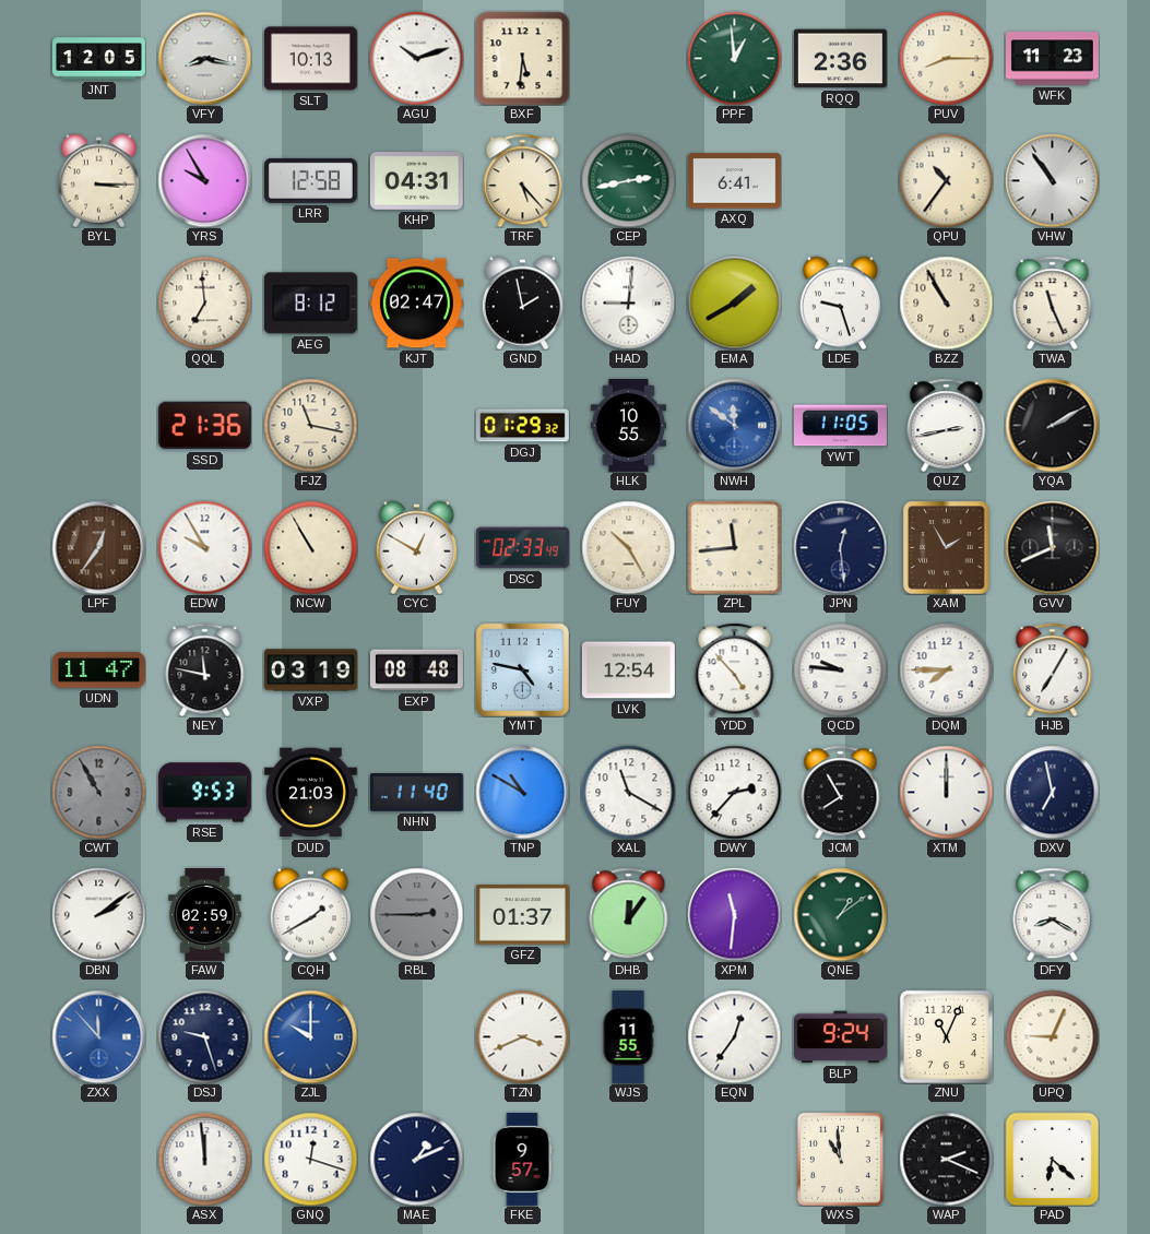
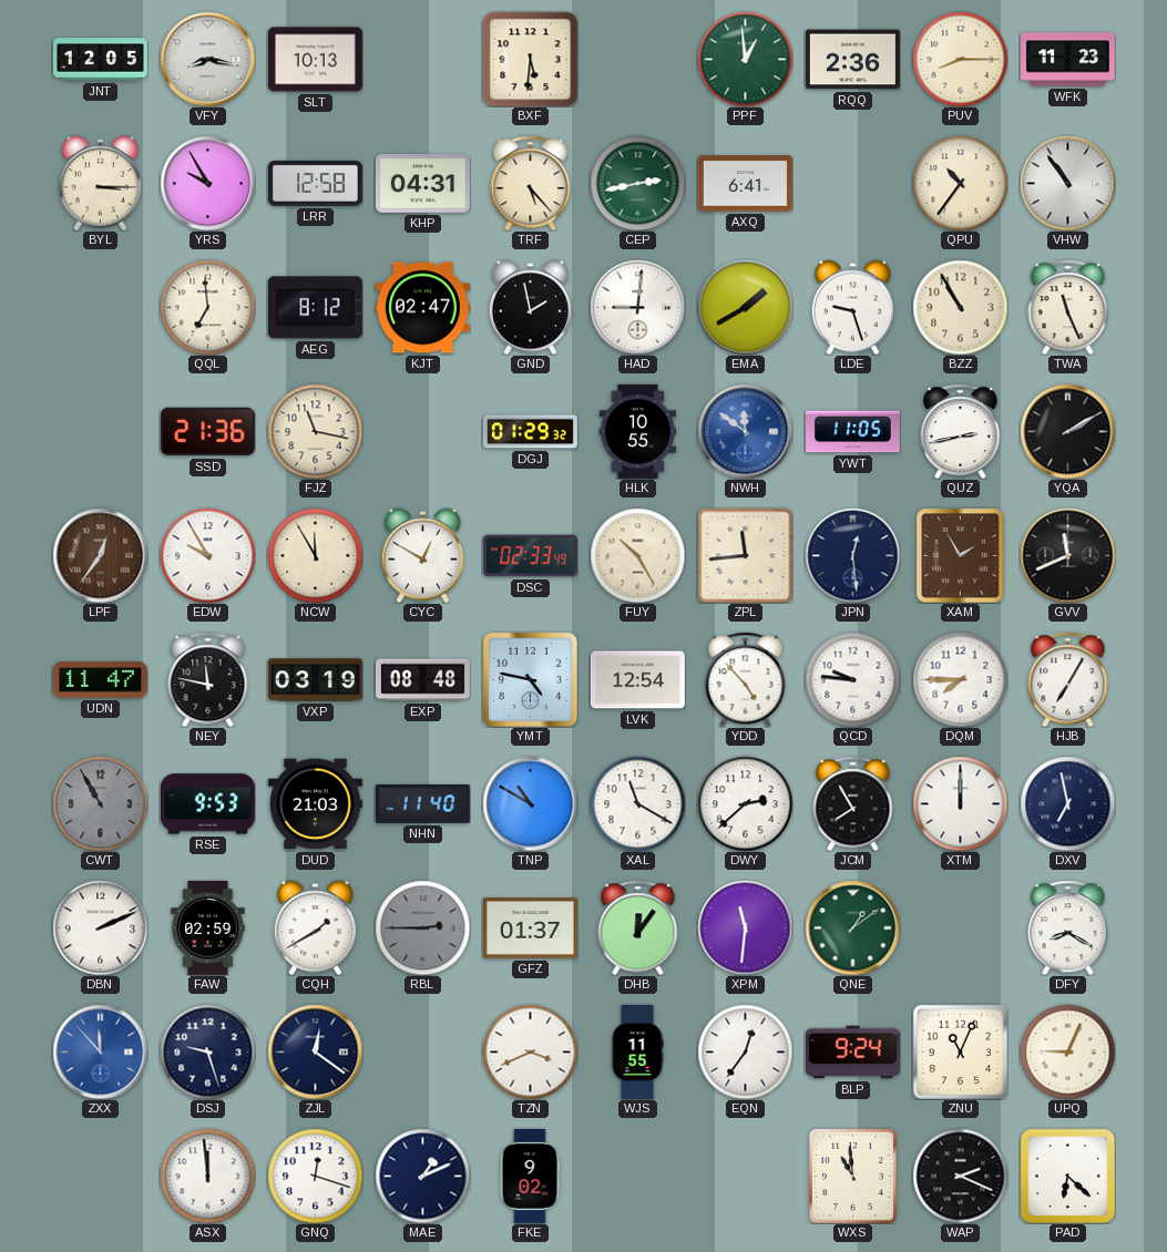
AGU: 10:12 -> none (416, 58)
NCW: 10:55 -> 11:55 (315, 555)
DWY: 2:37 -> 2:38 (745, 803)
DBN: 2:09 -> 2:11 (100, 927)
ZJL: 10:00 -> 12:21 (315, 1051)
ZJL dial: blue -> navy (315, 1051)
FKE: 9:57 -> 9:02 (530, 1176)
